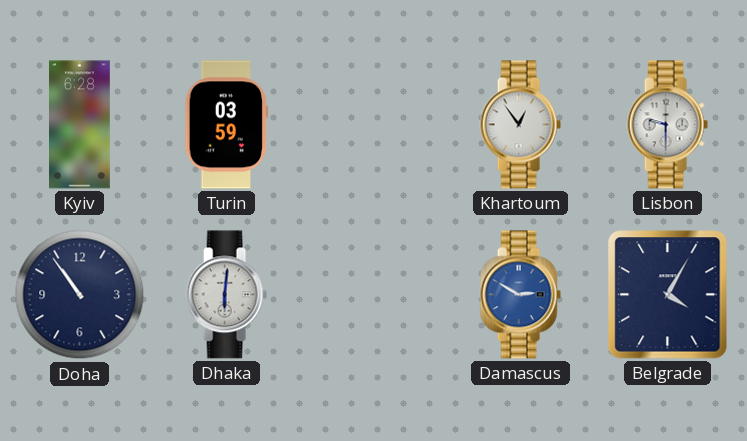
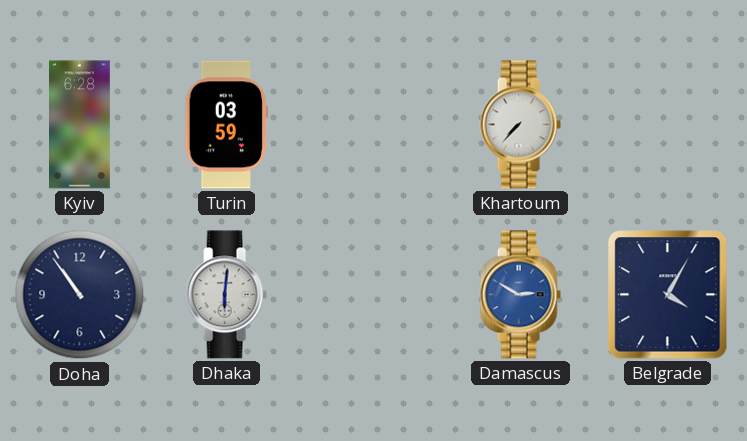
Khartoum: 12:54 -> 7:37 (520, 125)
Lisbon: 9:30 -> none (667, 125)
